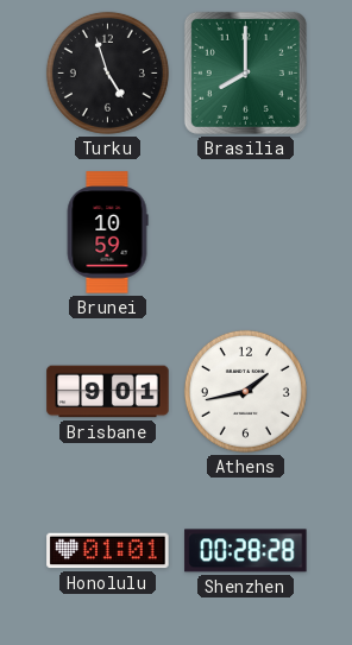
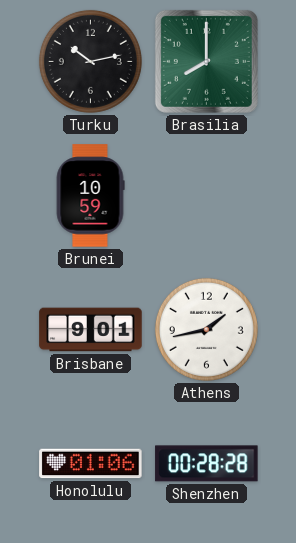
Turku: 4:57 -> 10:13 (90, 61)
Honolulu: 01:01 -> 01:06 (91, 464)
